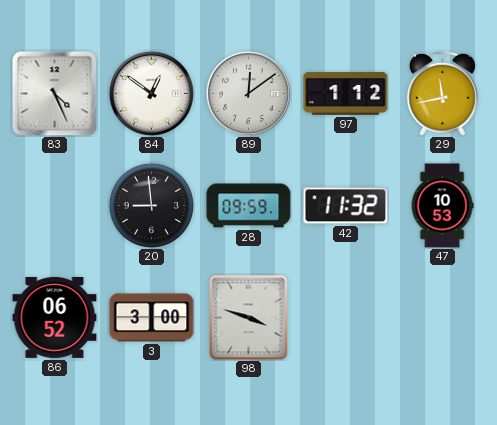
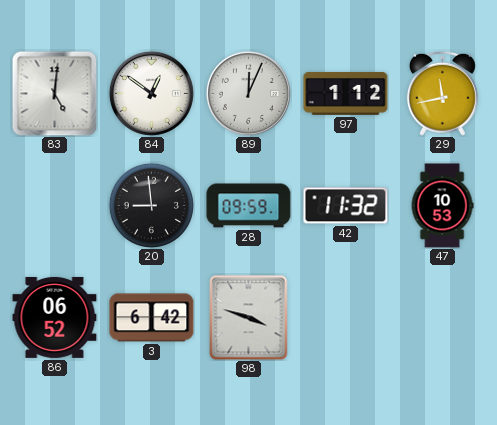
83: 4:26 -> 5:01 (54, 93)
89: 12:09 -> 12:04 (248, 93)
3: 3:00 -> 6:42 (152, 318)
